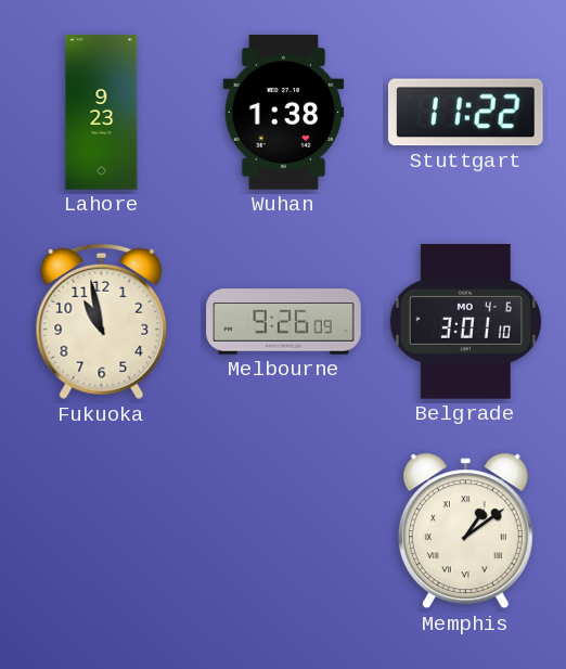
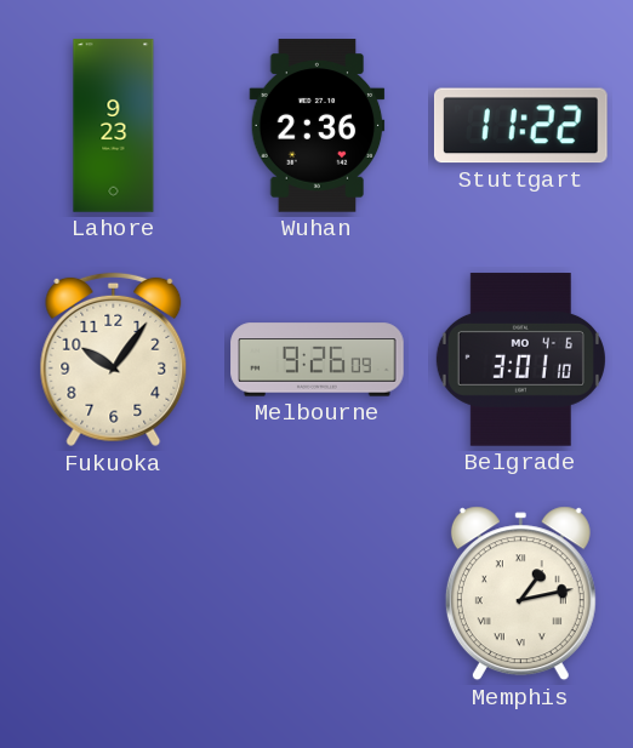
Wuhan: 1:38 -> 2:36 (318, 126)
Fukuoka: 10:58 -> 10:06 (114, 360)
Memphis: 1:09 -> 1:13 (520, 594)
